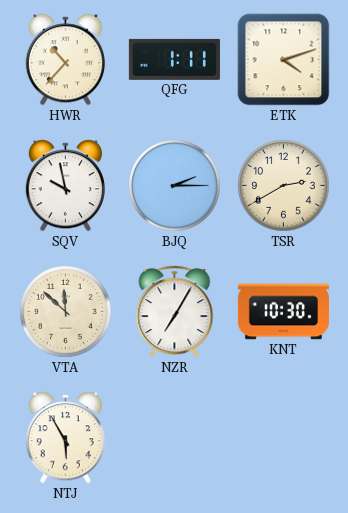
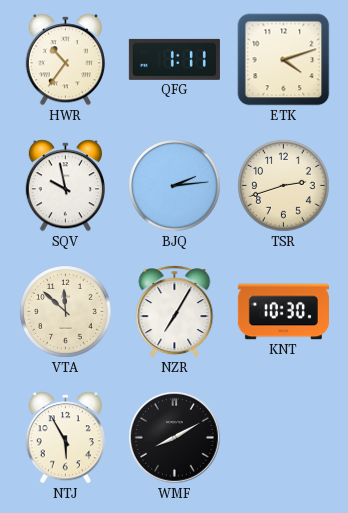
HWR: 10:37 -> 10:36 (65, 60)
BJQ: 2:15 -> 2:14 (175, 186)
TSR: 2:40 -> 2:42 (284, 186)
WMF: none -> 8:10 (175, 438)
